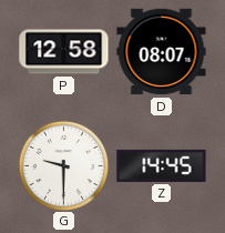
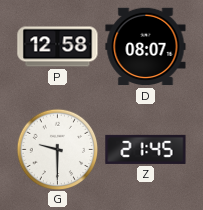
Z: 14:45 -> 21:45 (146, 149)
